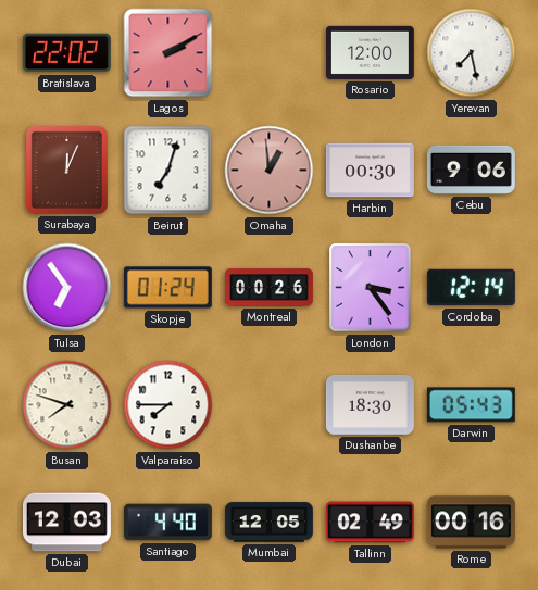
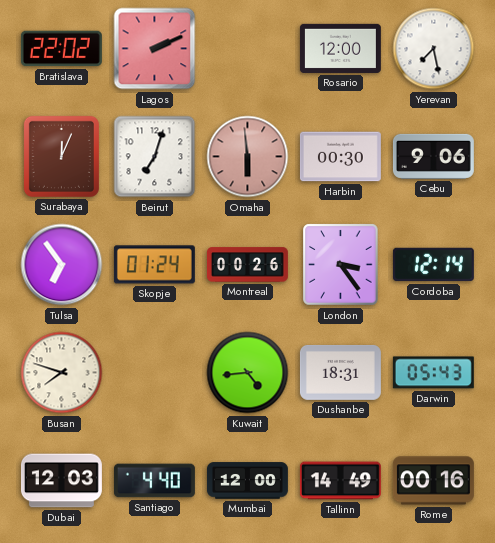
Lagos: 2:10 -> 2:11 (155, 49)
Omaha: 12:59 -> 5:59 (248, 157)
Valparaiso: 7:45 -> none (168, 405)
Kuwait: none -> 4:44 (248, 373)
Dushanbe: 18:30 -> 18:31 (340, 372)
Mumbai: 12:05 -> 12:00 (247, 481)
Tallinn: 02:49 -> 14:49 (340, 481)
